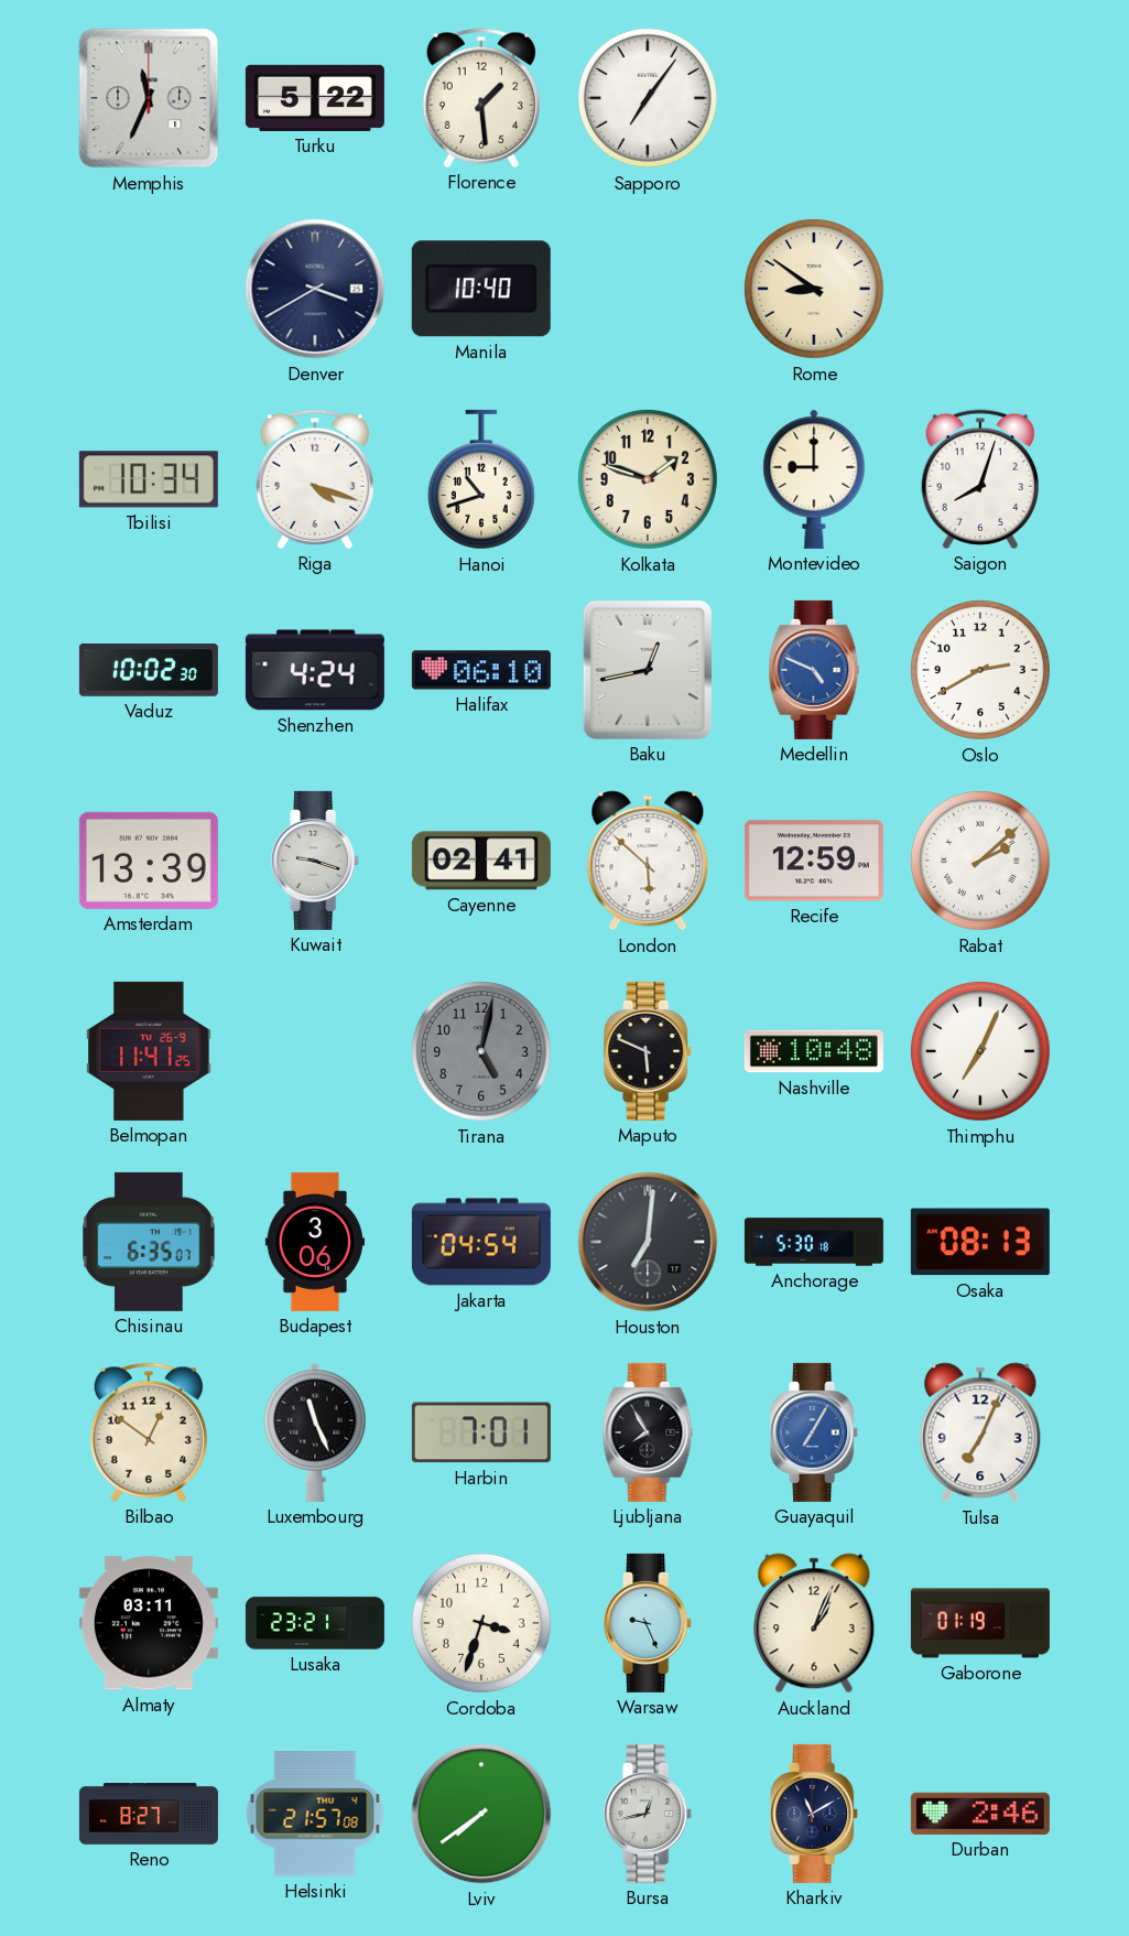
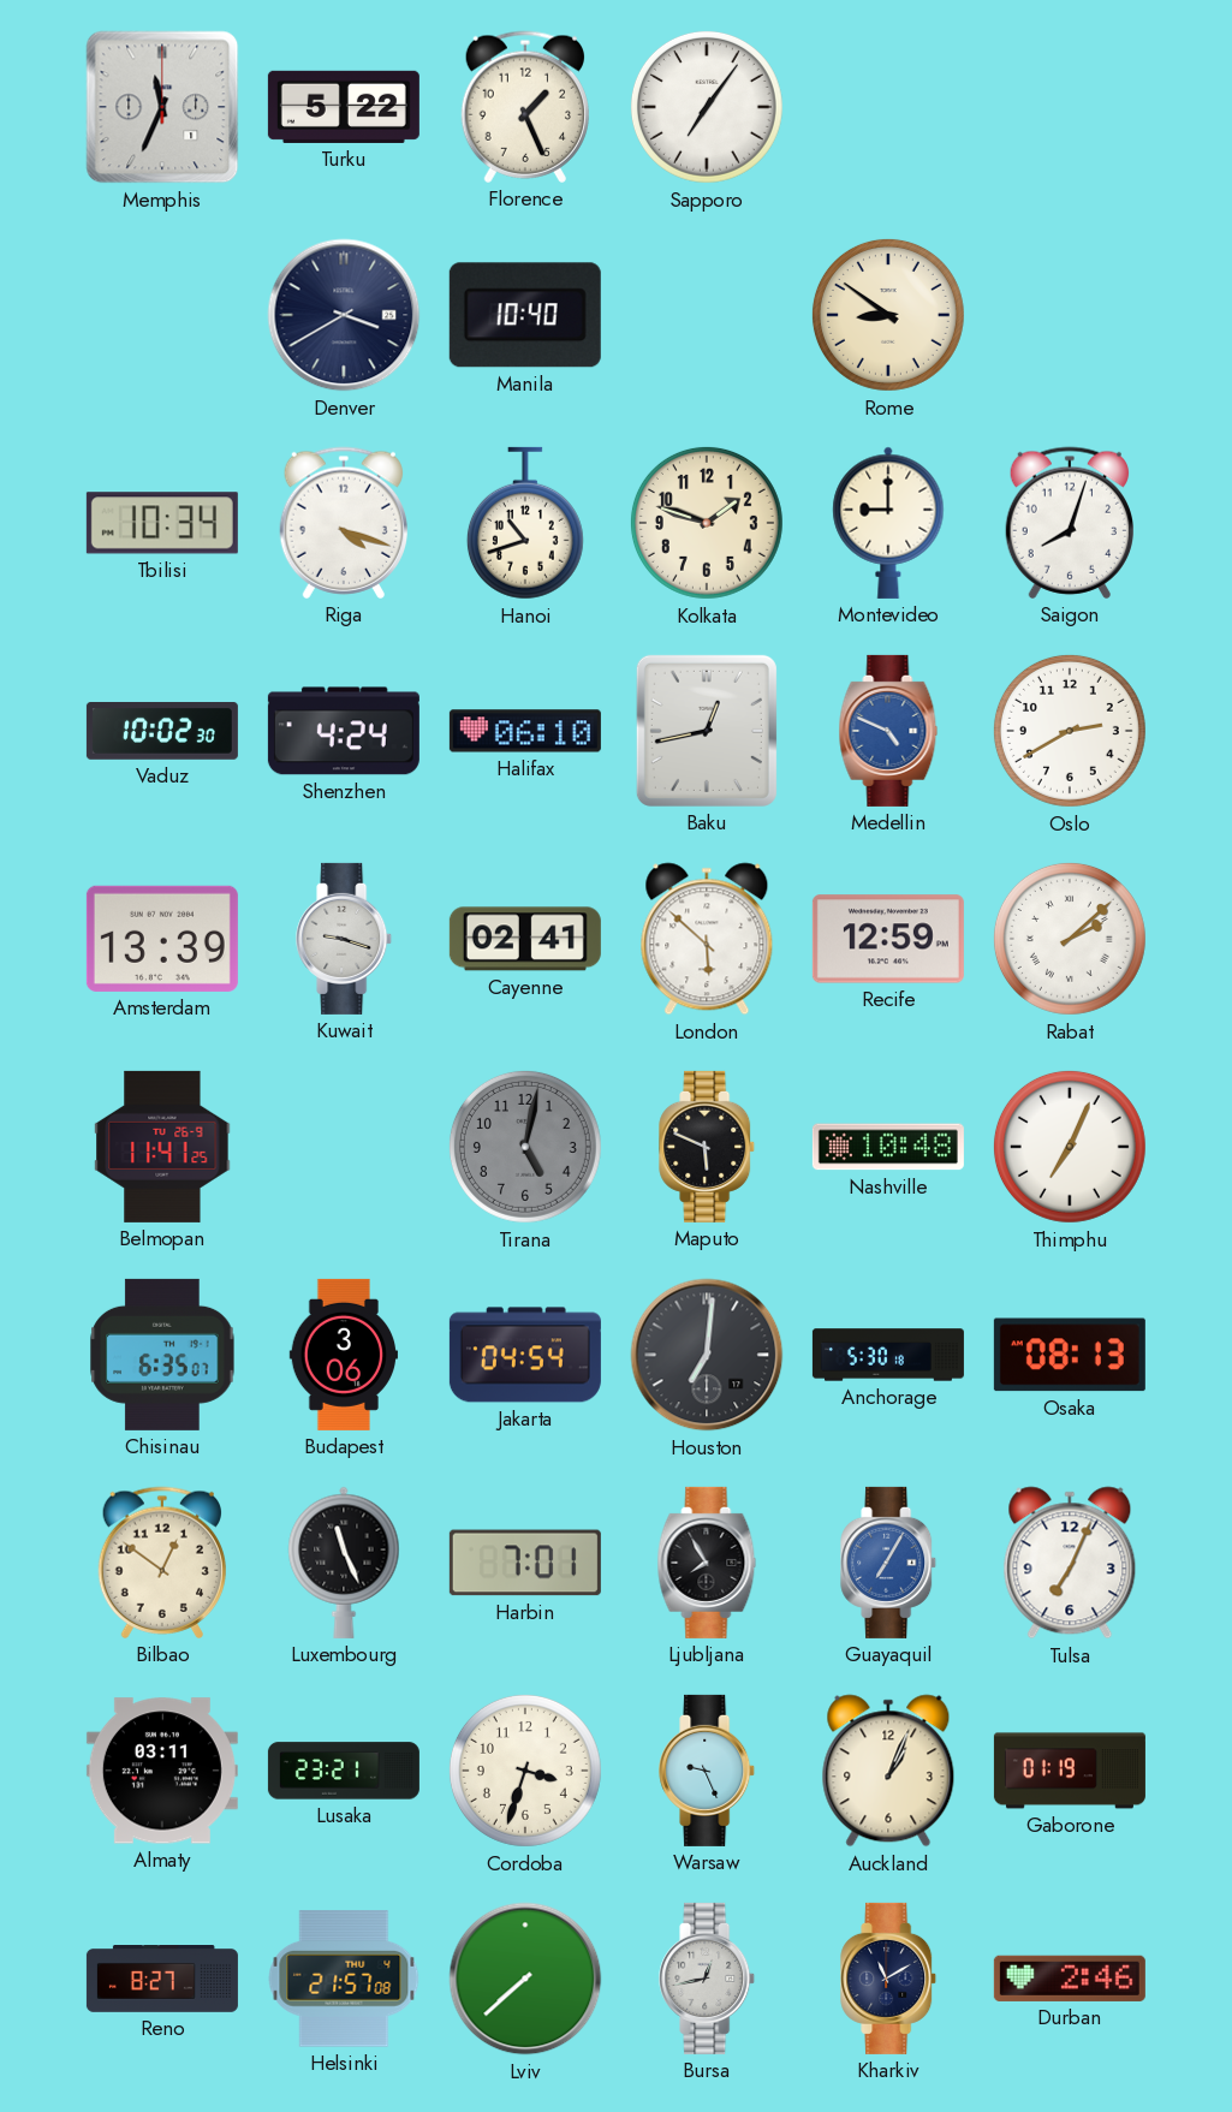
Florence: 1:29 -> 1:26 (524, 107)
Lviv: 7:39 -> 7:38 (525, 1979)
